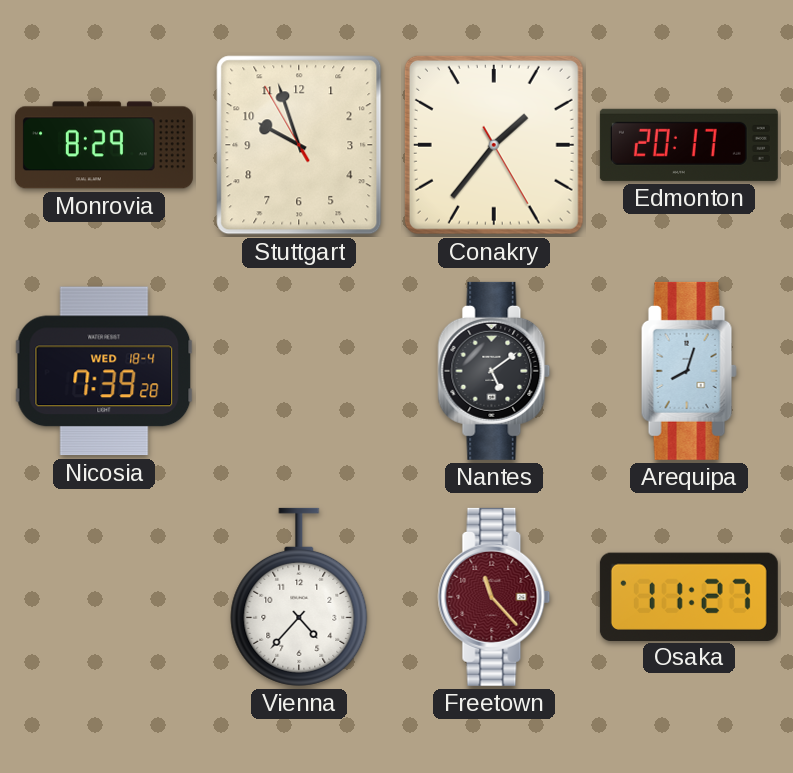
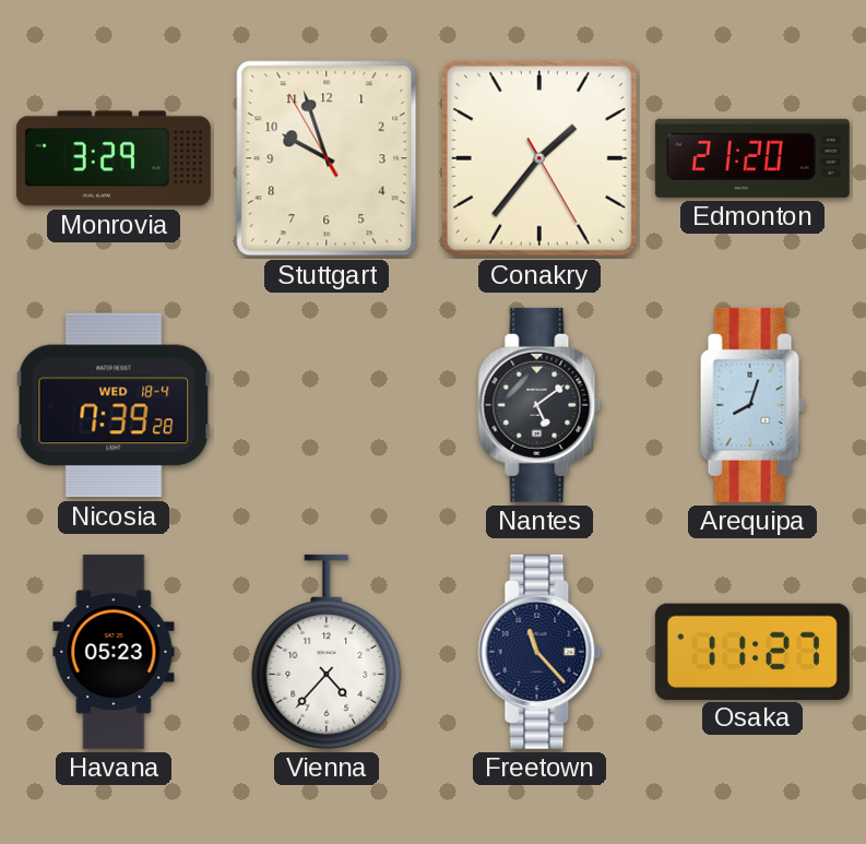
Monrovia: 8:29 -> 3:29 (114, 158)
Edmonton: 20:17 -> 21:20 (752, 158)
Havana: none -> 05:23 (114, 652)
Freetown dial: burgundy -> navy (539, 652)
